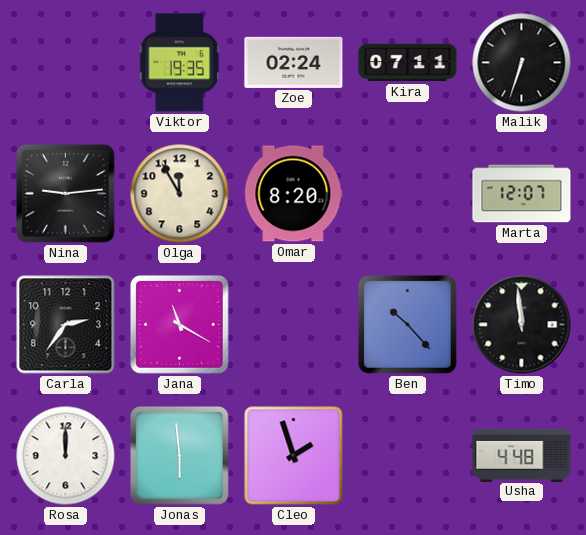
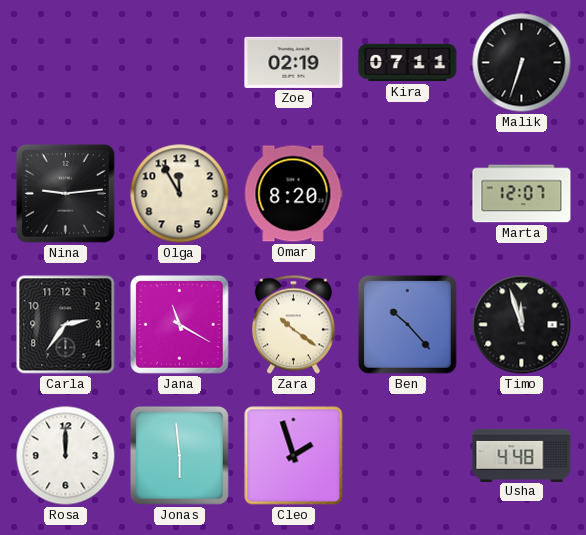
Viktor: 19:35 -> none (180, 63)
Zoe: 02:24 -> 02:19 (294, 62)
Zara: none -> 10:21 (293, 325)
Timo: 11:59 -> 11:57 (522, 325)
